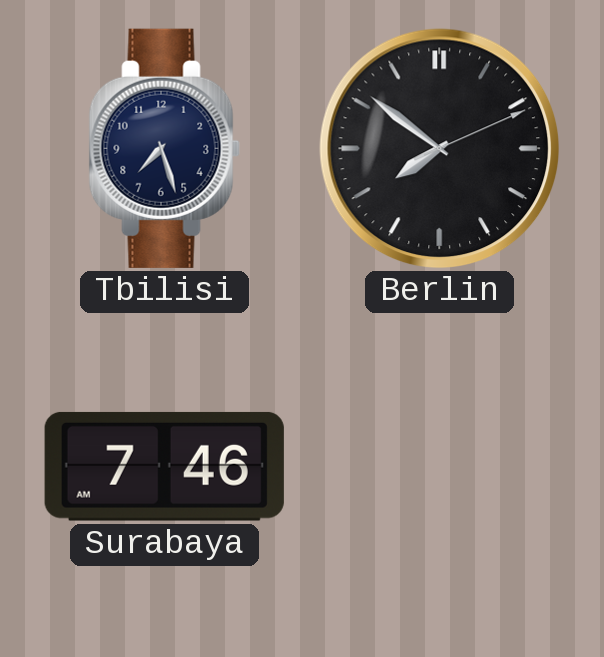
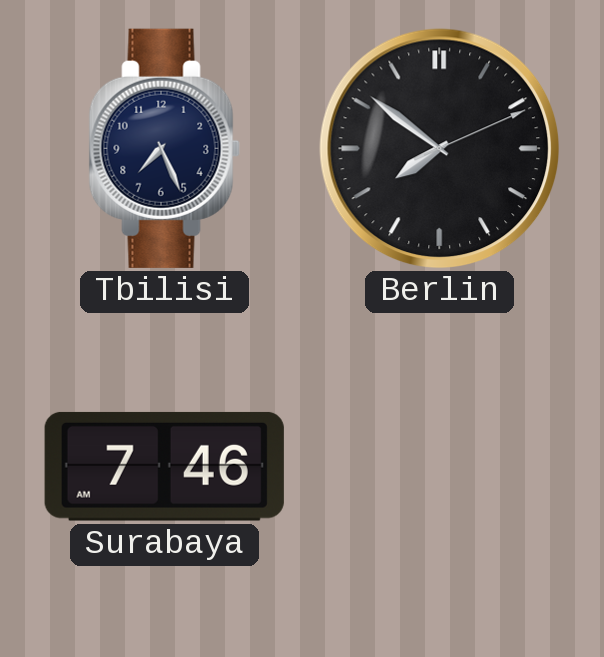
Tbilisi: 7:27 -> 7:26 (164, 148)
